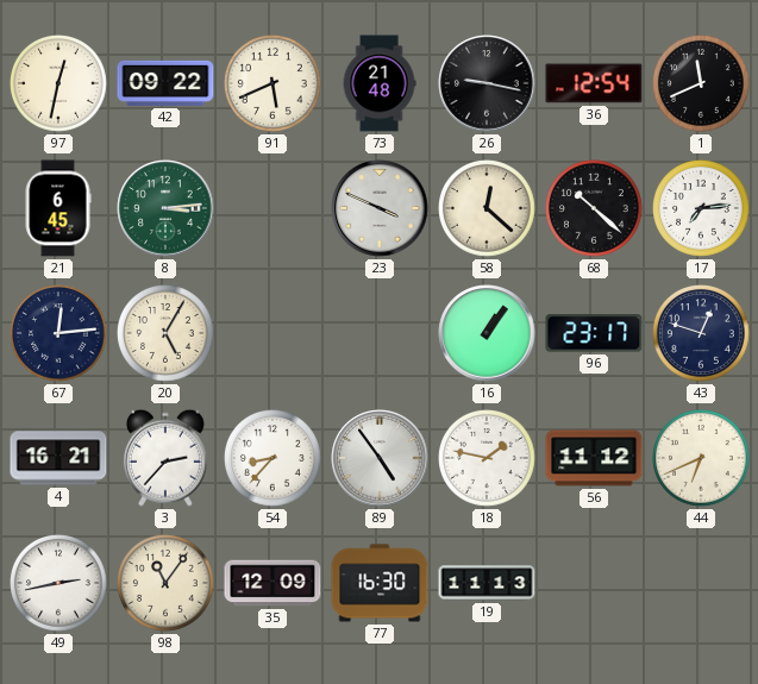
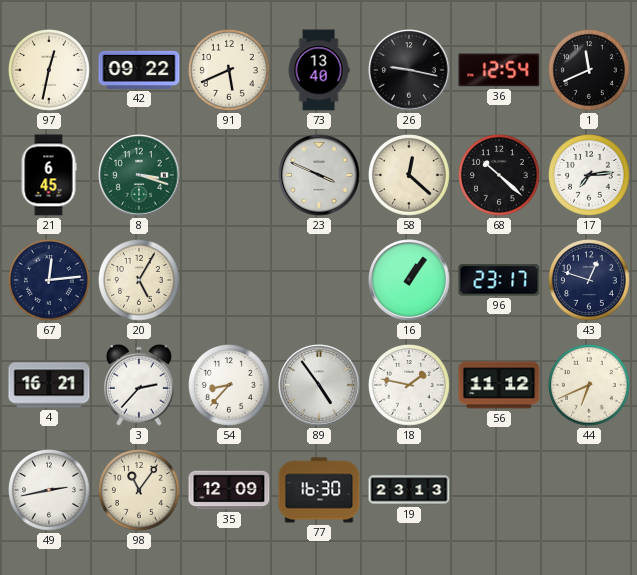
73: 21:48 -> 13:40 (319, 70)
8: 3:14 -> 3:18 (139, 175)
19: 11:13 -> 23:13 (409, 490)
